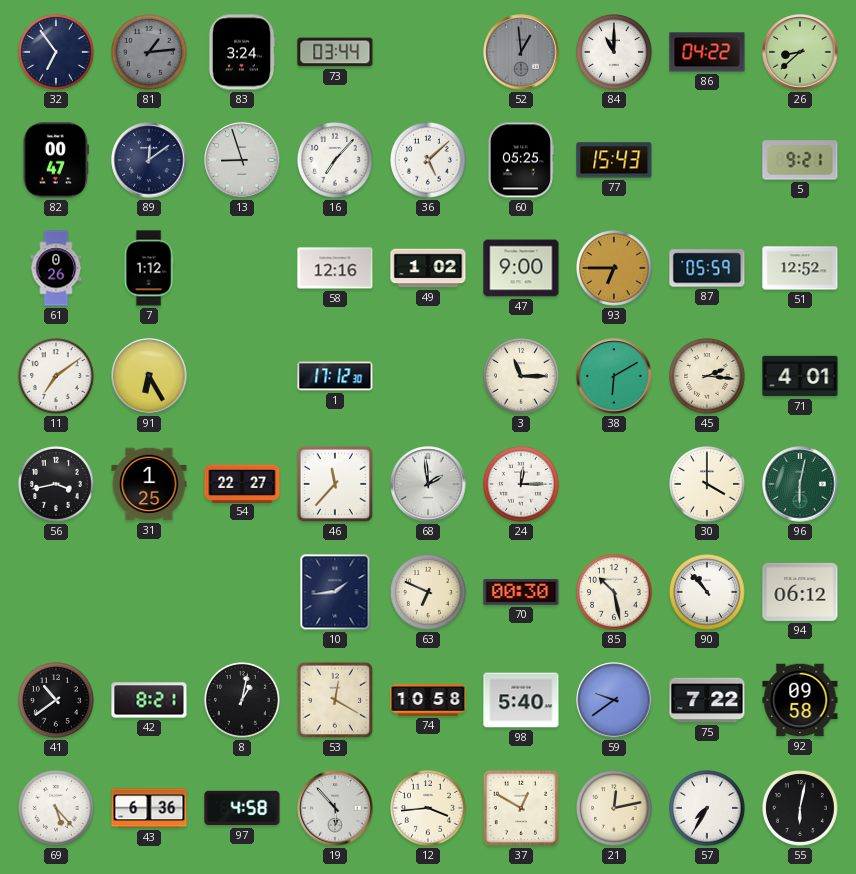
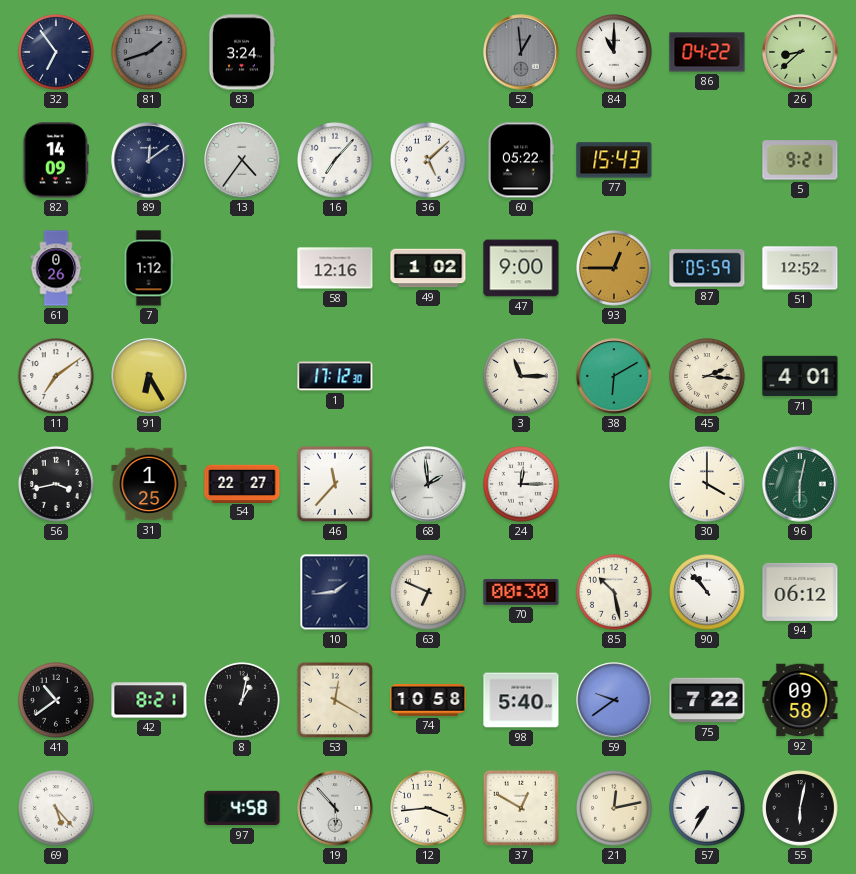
81: 1:14 -> 1:42 (150, 53)
73: 03:44 -> none (335, 52)
82: 00:47 -> 14:09 (55, 160)
13: 8:57 -> 4:36 (242, 160)
60: 05:25 -> 05:22 (520, 160)
93: 6:45 -> 12:45 (615, 269)
43: 6:36 -> none (149, 808)
